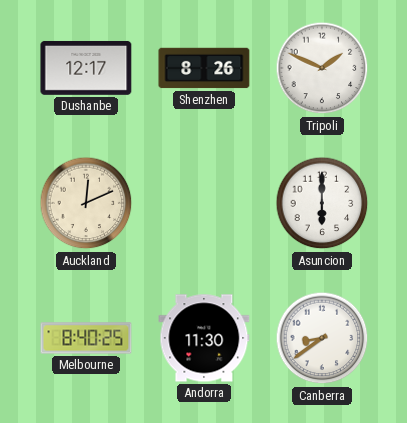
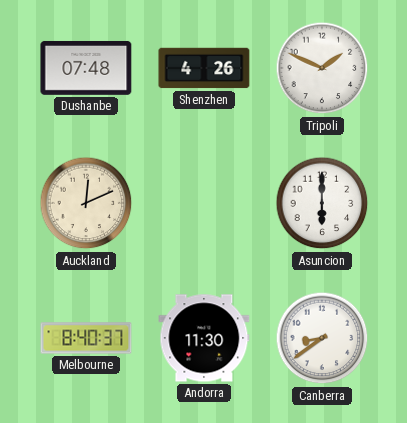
Dushanbe: 12:17 -> 07:48 (86, 68)
Shenzhen: 8:26 -> 4:26 (204, 68)
Melbourne: 8:40:25 -> 8:40:37 (86, 338)
